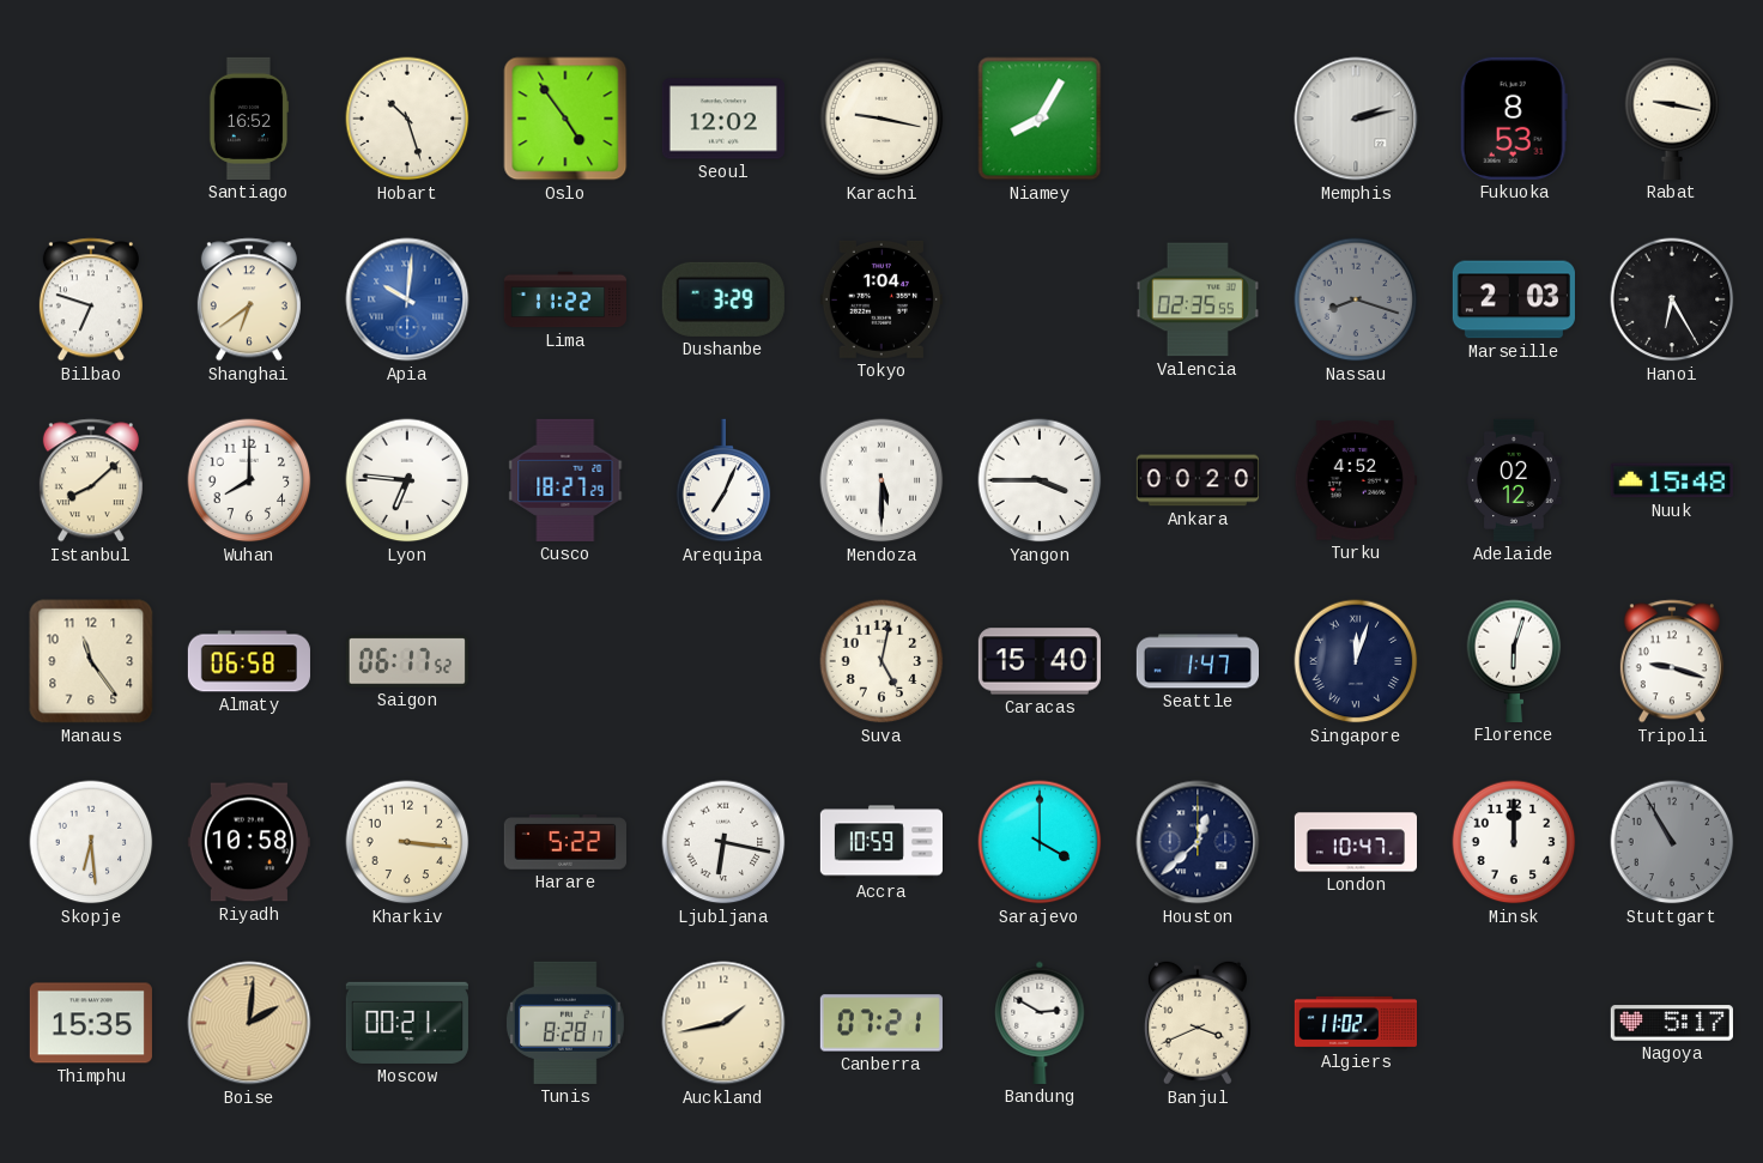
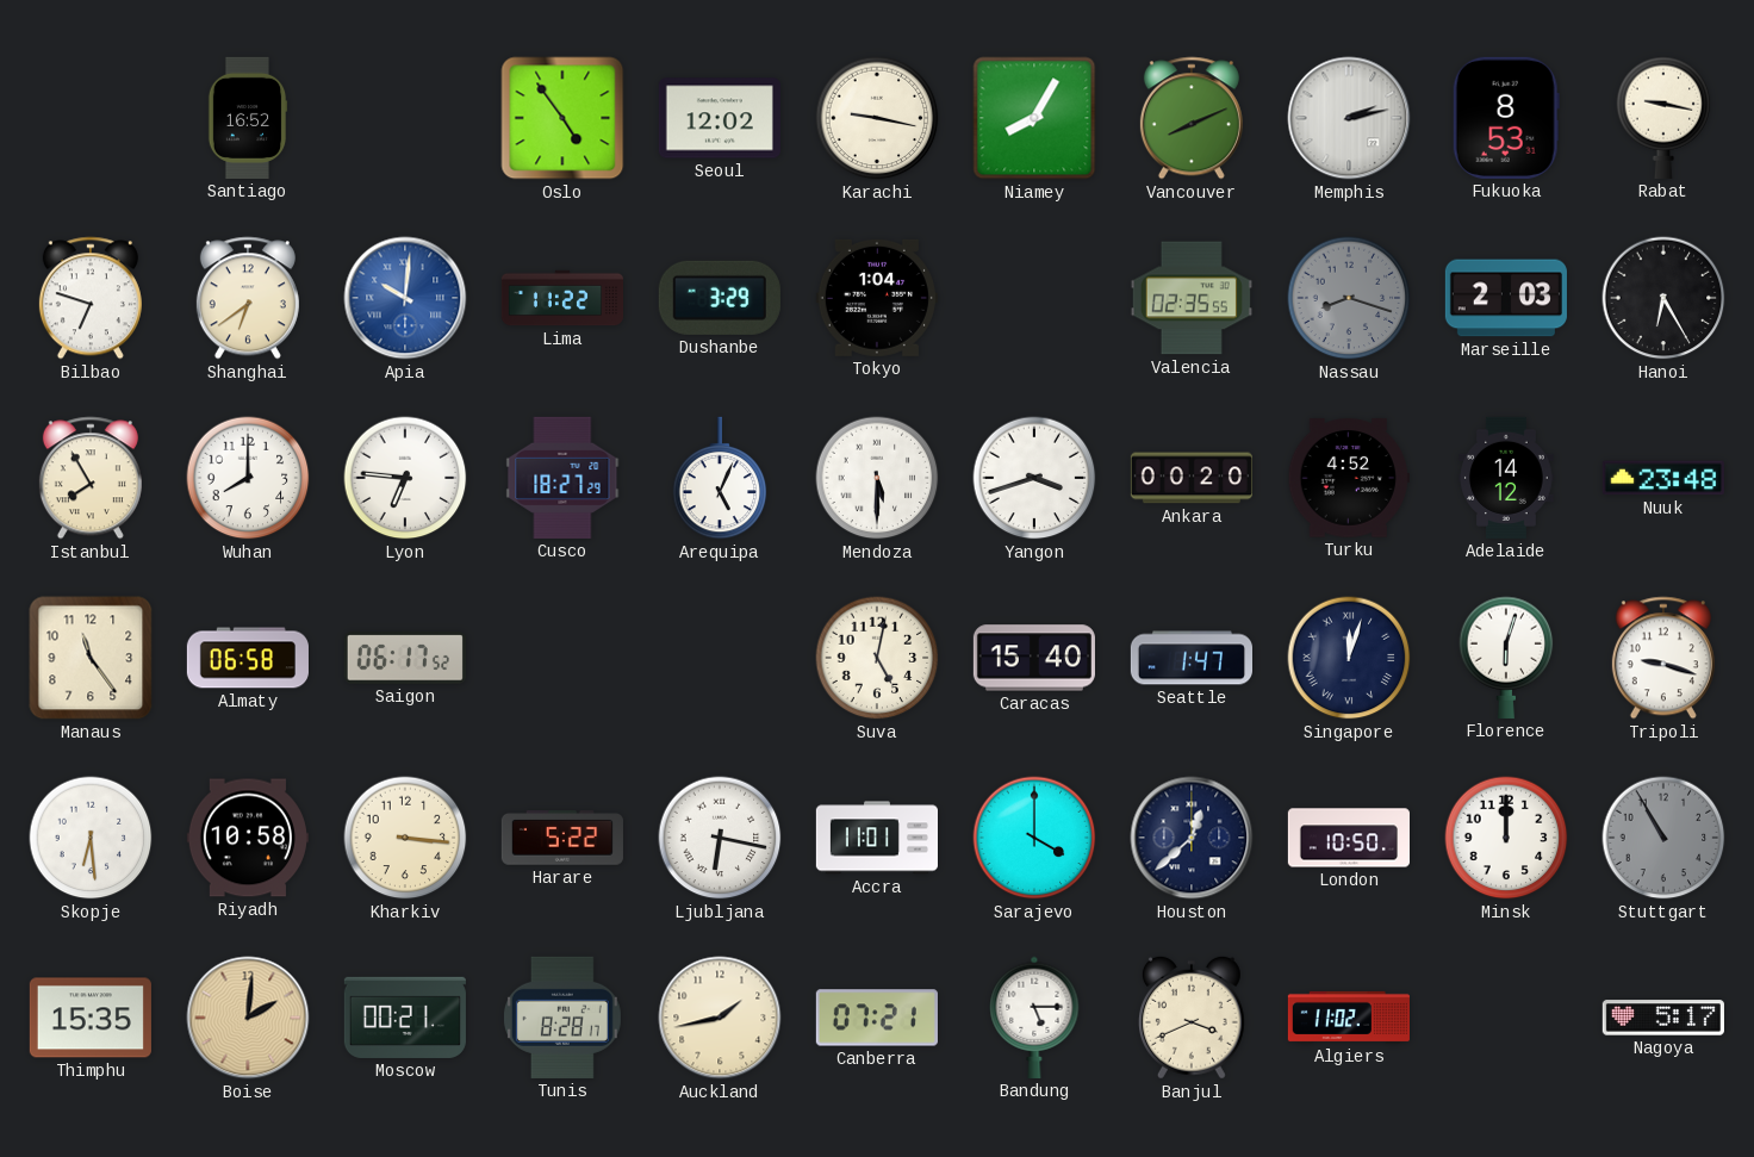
Hobart: 10:27 -> none (407, 119)
Vancouver: none -> 8:11 (1192, 118)
Istanbul: 8:08 -> 7:55 (91, 478)
Arequipa: 7:04 -> 5:04 (720, 478)
Yangon: 3:45 -> 3:42 (1034, 478)
Adelaide: 02:12 -> 14:12 (1506, 478)
Nuuk: 15:48 -> 23:48 (1663, 478)
Accra: 10:59 -> 11:01 (876, 838)
London: 10:47 -> 10:50 (1348, 838)
Bandung: 2:50 -> 5:15 (1034, 1018)
